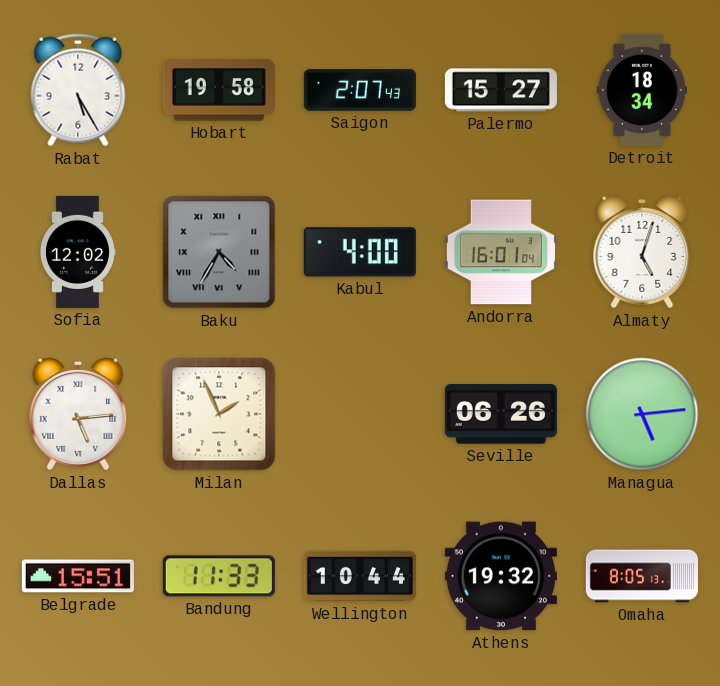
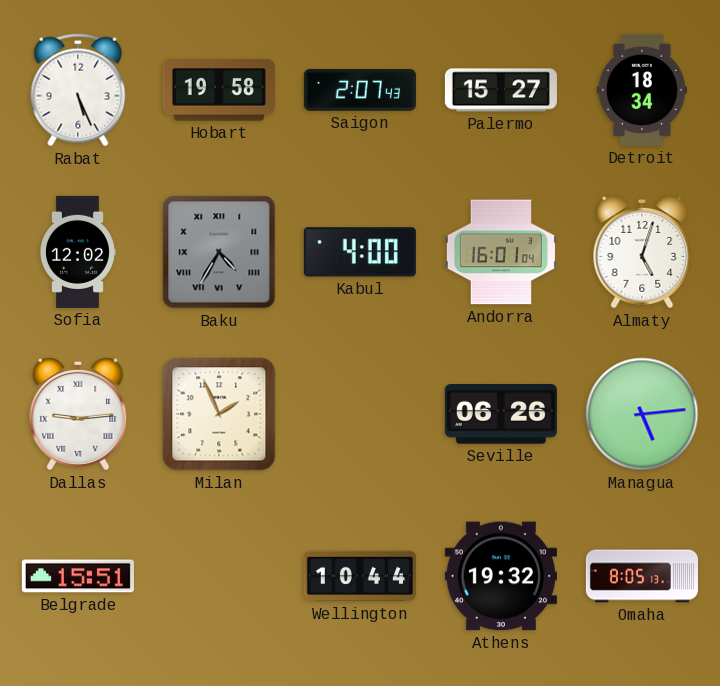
Rabat: 5:25 -> 5:26 (78, 90)
Dallas: 5:14 -> 9:14 (78, 415)
Bandung: 11:33 -> none (219, 576)
